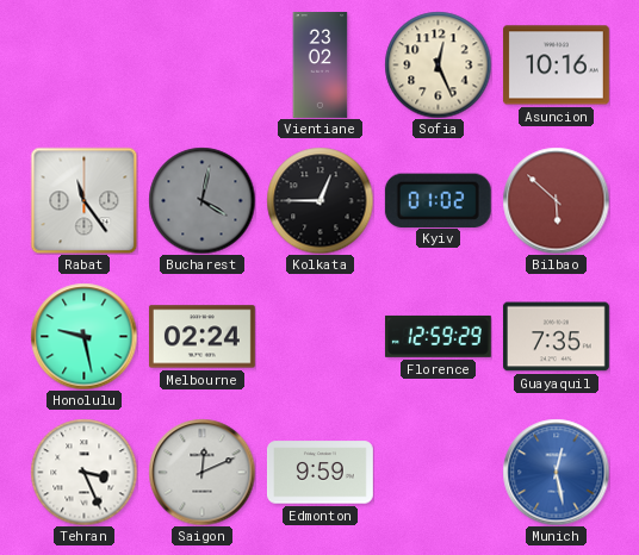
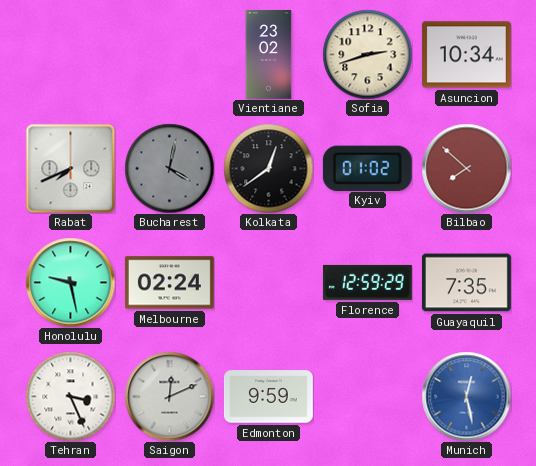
Sofia: 12:26 -> 2:42 (367, 54)
Asuncion: 10:16 -> 10:34 (466, 55)
Rabat: 11:24 -> 7:41 (70, 168)
Kolkata: 12:45 -> 12:39 (268, 168)
Bilbao: 5:52 -> 7:52 (466, 168)
